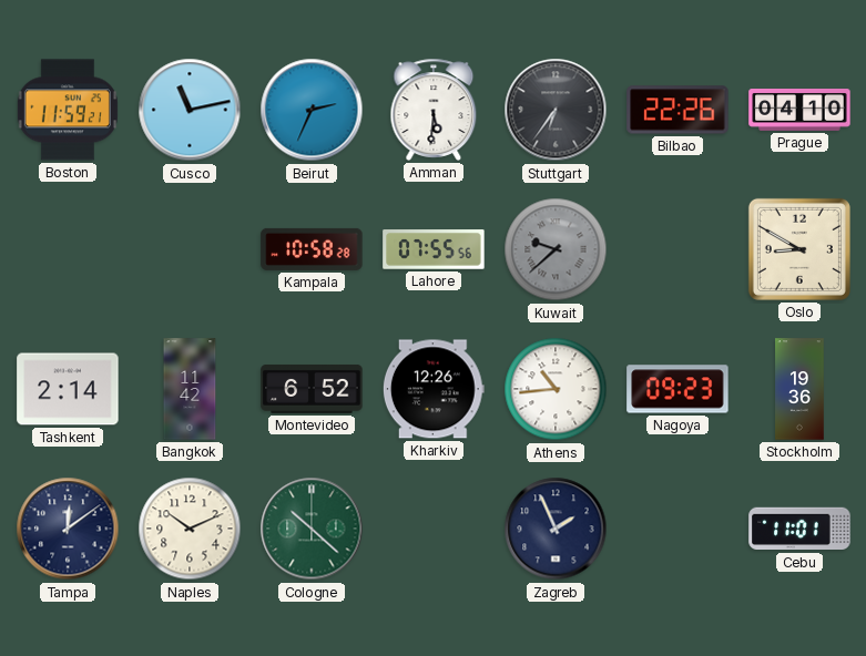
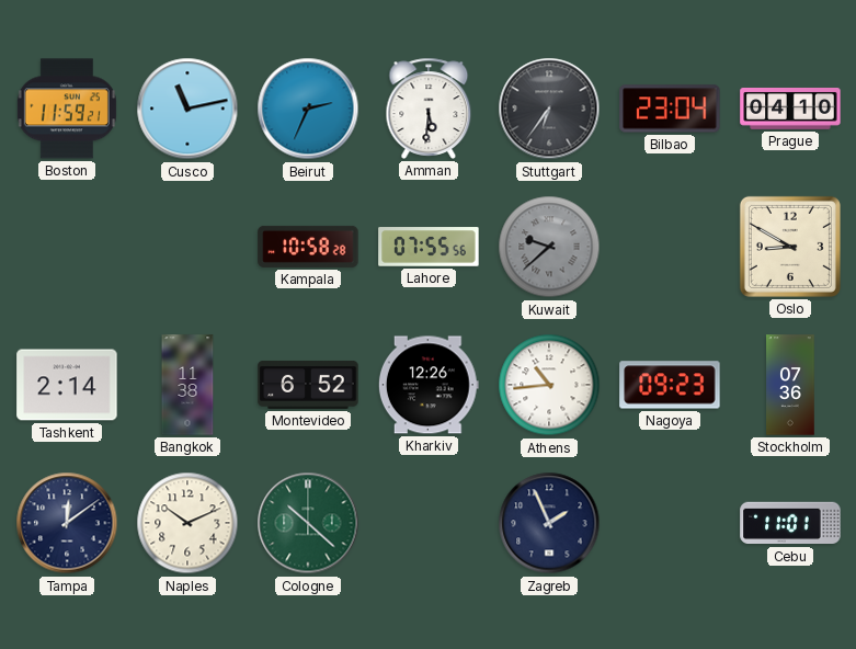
Bilbao: 22:26 -> 23:04 (670, 109)
Bangkok: 11:42 -> 11:38 (187, 385)
Stockholm: 19:36 -> 07:36 (790, 385)
